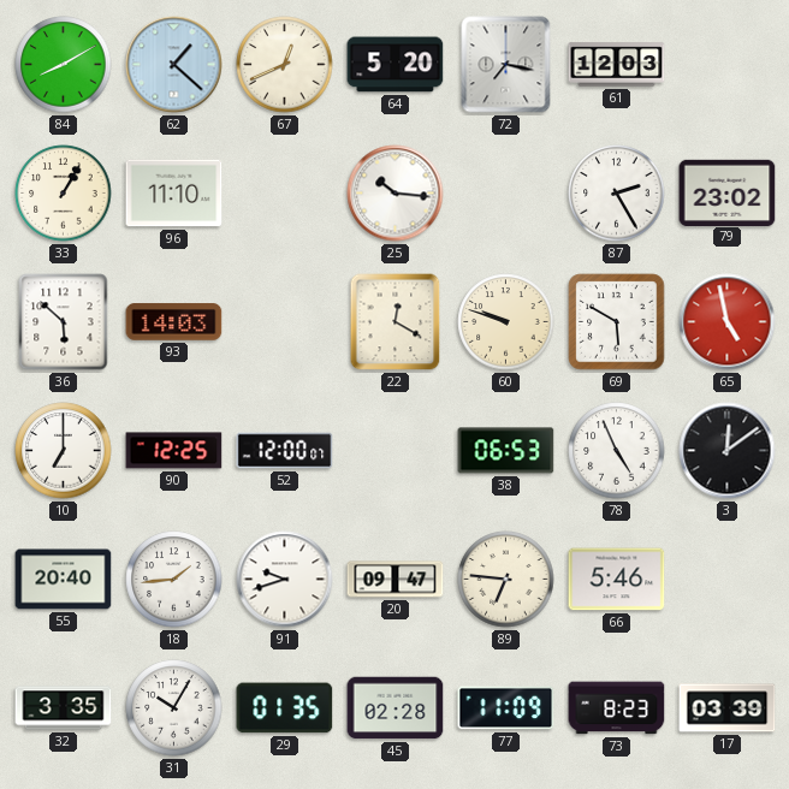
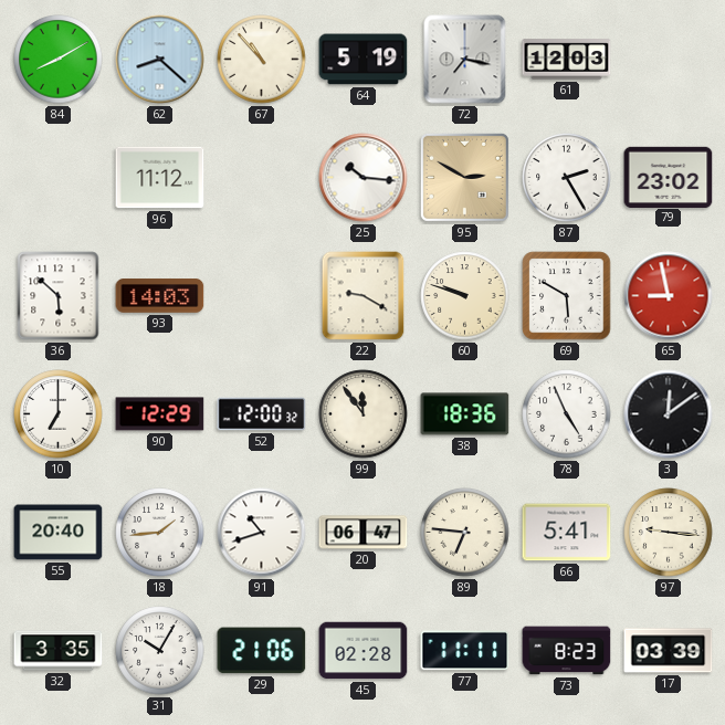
62: 1:22 -> 8:22 (160, 60)
67: 12:41 -> 10:53 (262, 60)
64: 5:20 -> 5:19 (364, 60)
33: 1:05 -> none (64, 194)
96: 11:10 -> 11:12 (160, 178)
95: none -> 2:50 (464, 177)
22: 12:20 -> 9:20 (364, 296)
65: 4:58 -> 8:58 (669, 296)
90: 12:25 -> 12:29 (160, 414)
52: 12:00:07 -> 12:00:32 (262, 414)
99: none -> 11:54 (364, 414)
38: 06:53 -> 18:36 (465, 414)
91: 9:42 -> 10:42 (262, 533)
20: 09:47 -> 06:47 (364, 533)
66: 5:46 -> 5:41 (567, 533)
97: none -> 9:16 (669, 533)
29: 01:35 -> 21:06 (262, 651)
77: 11:09 -> 11:11 (465, 651)
